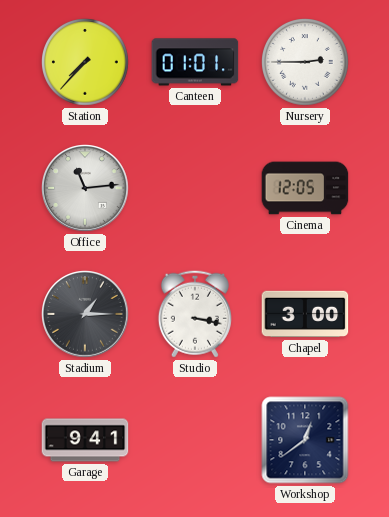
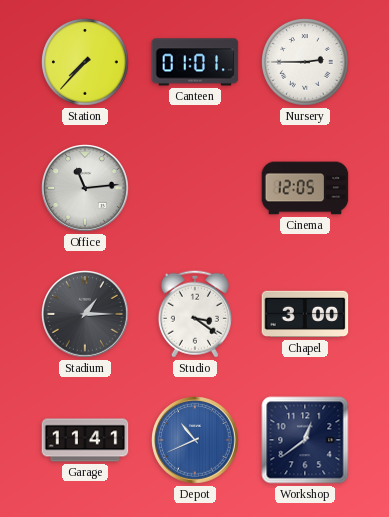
Studio: 3:17 -> 3:21 (195, 314)
Garage: 9:41 -> 11:41 (85, 440)
Depot: none -> 10:41 (195, 440)
